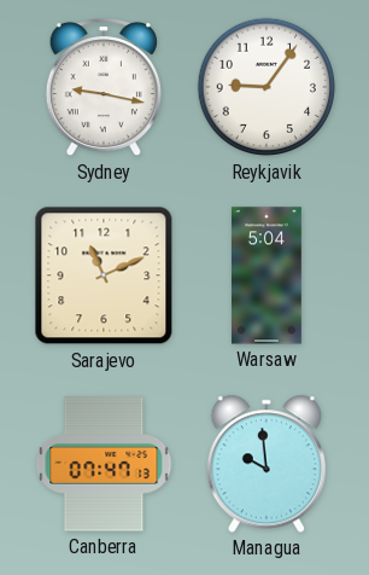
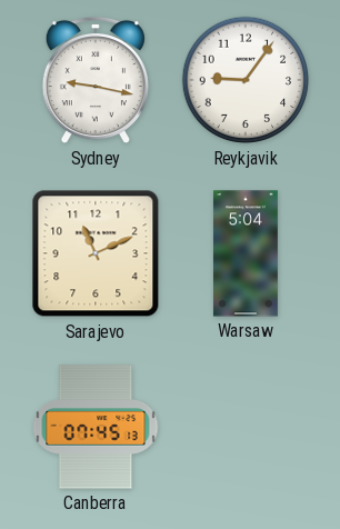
Canberra: 07:47 -> 07:45 (96, 427)
Managua: 9:59 -> none (266, 464)
